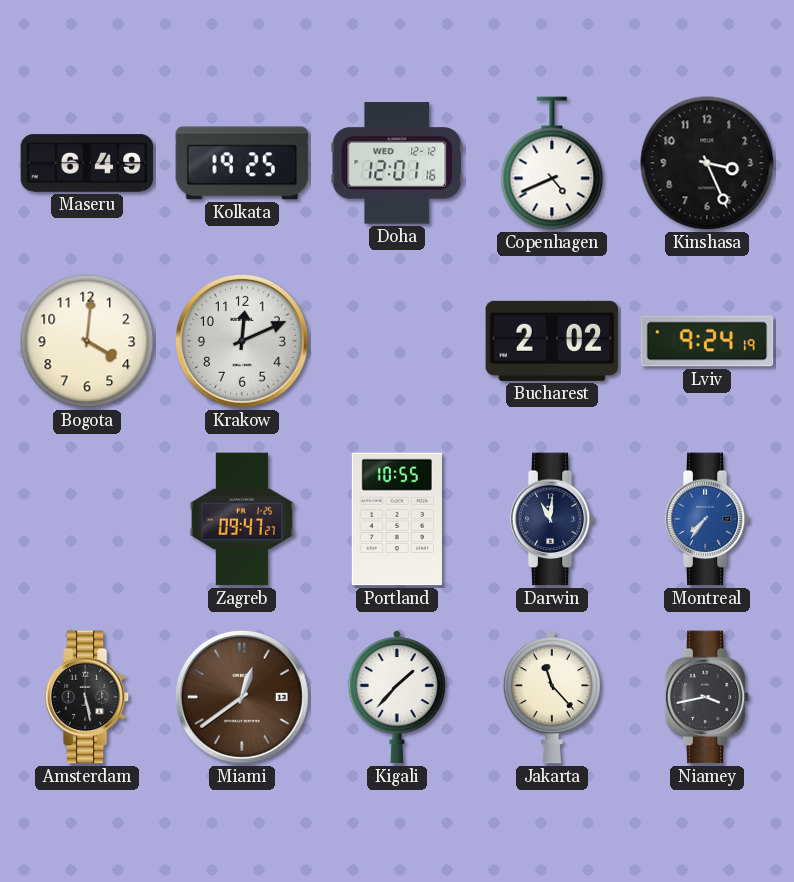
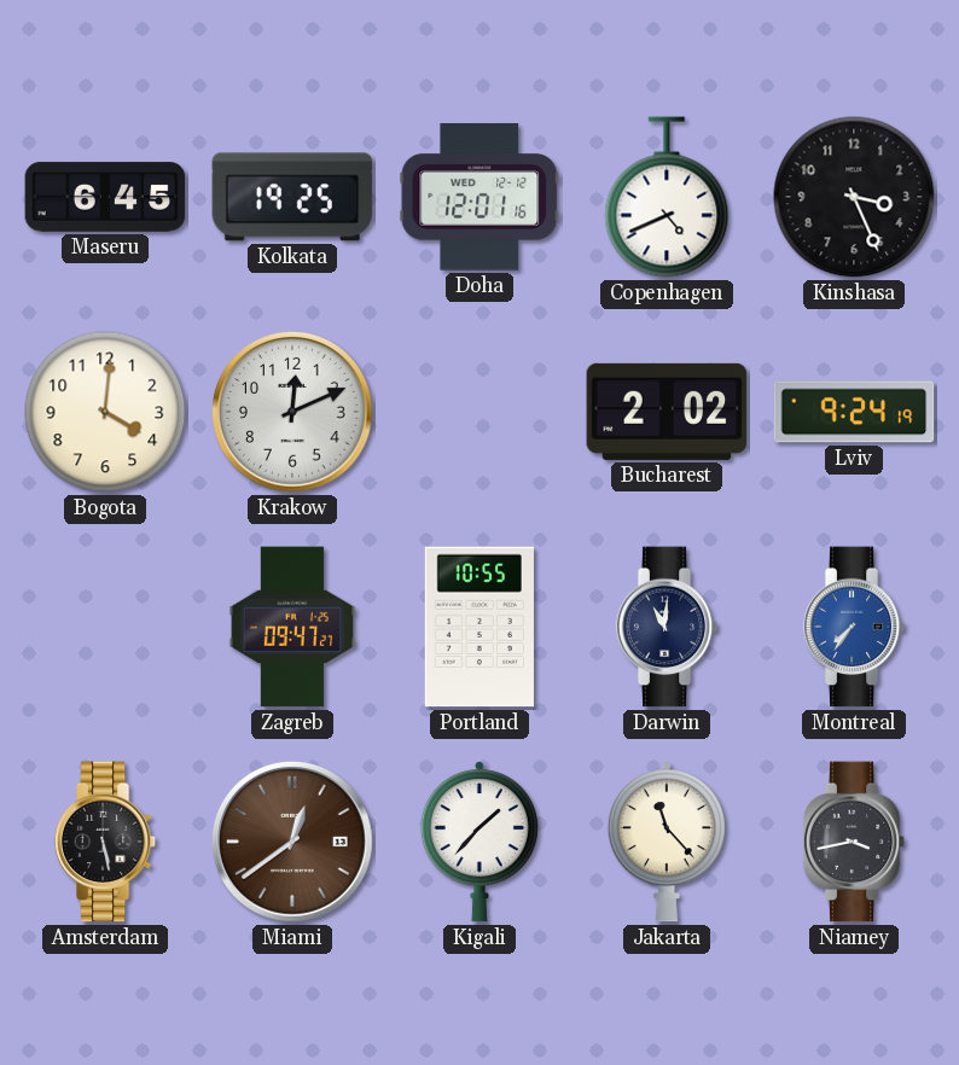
Maseru: 6:49 -> 6:45 (105, 197)
